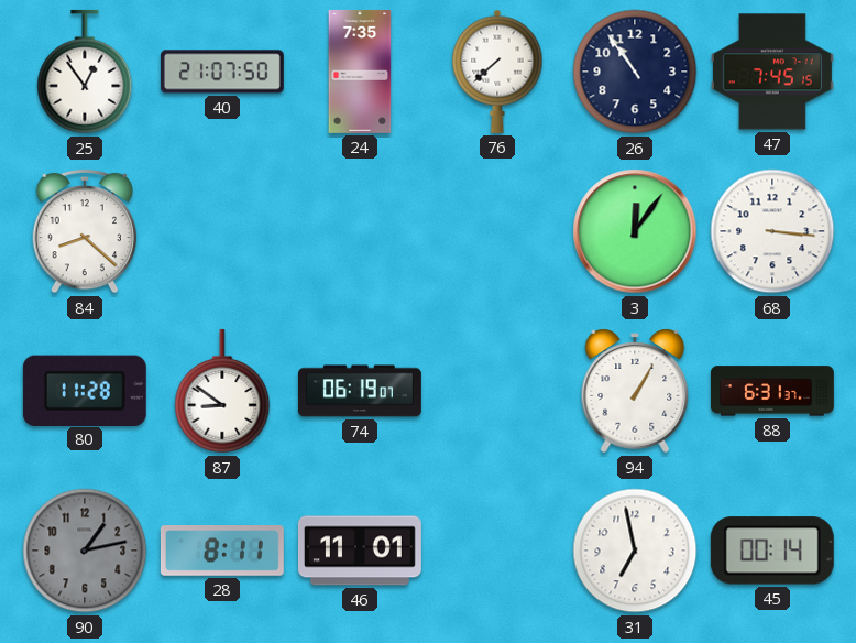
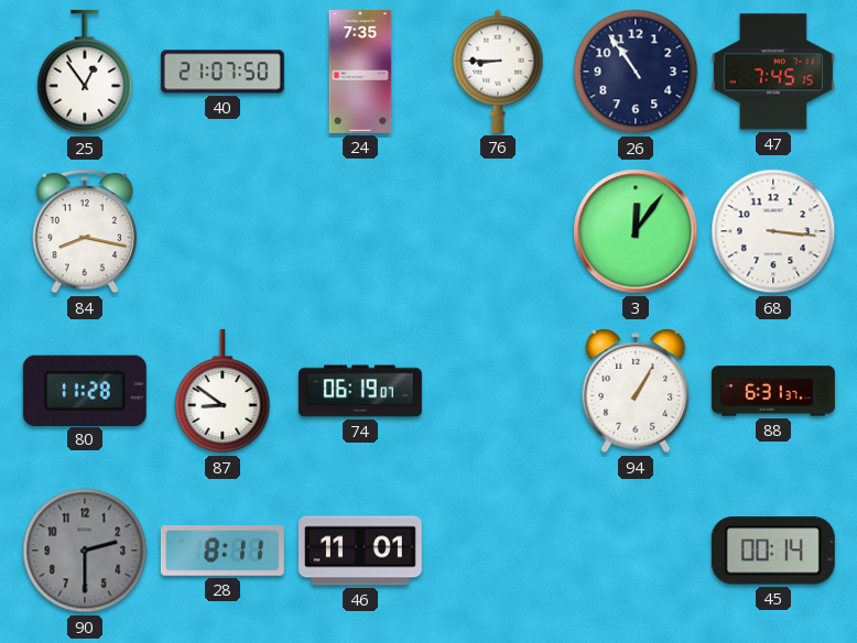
76: 7:38 -> 8:45 (498, 72)
84: 8:22 -> 8:17 (85, 231)
90: 1:13 -> 2:30 (85, 551)
31: 6:58 -> none (635, 551)
